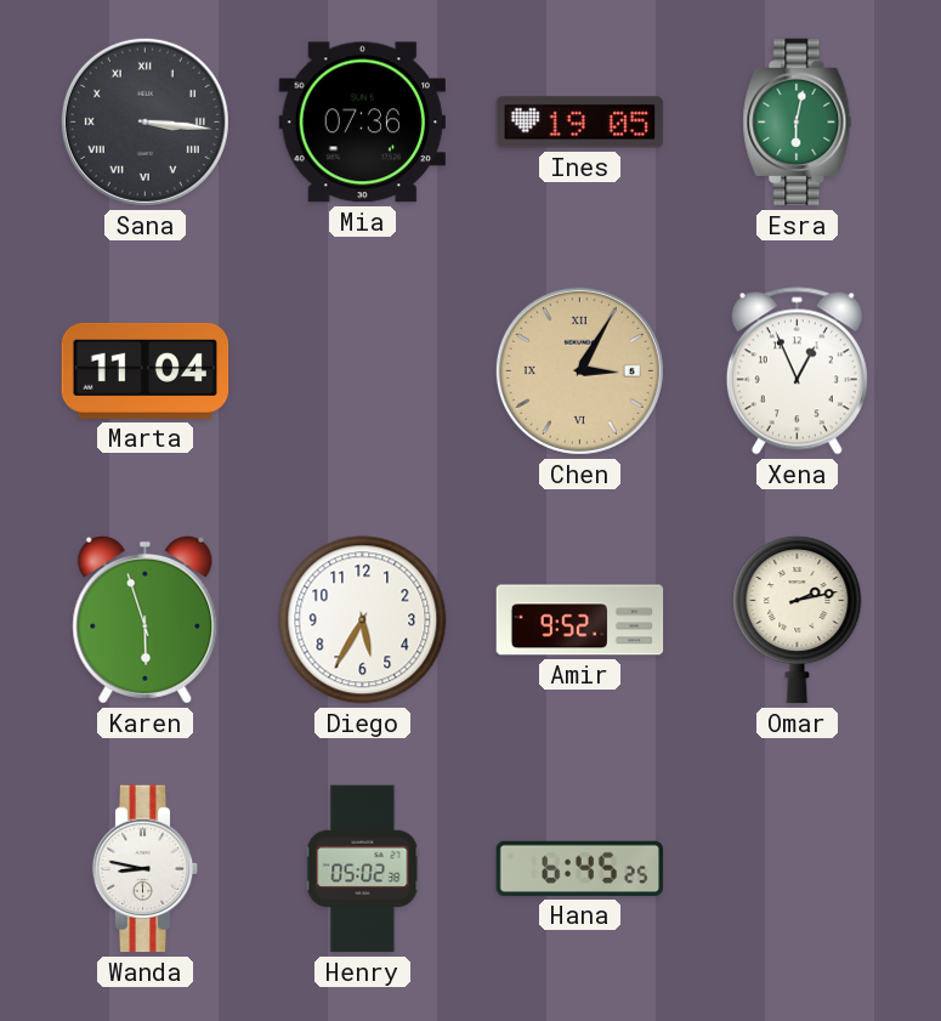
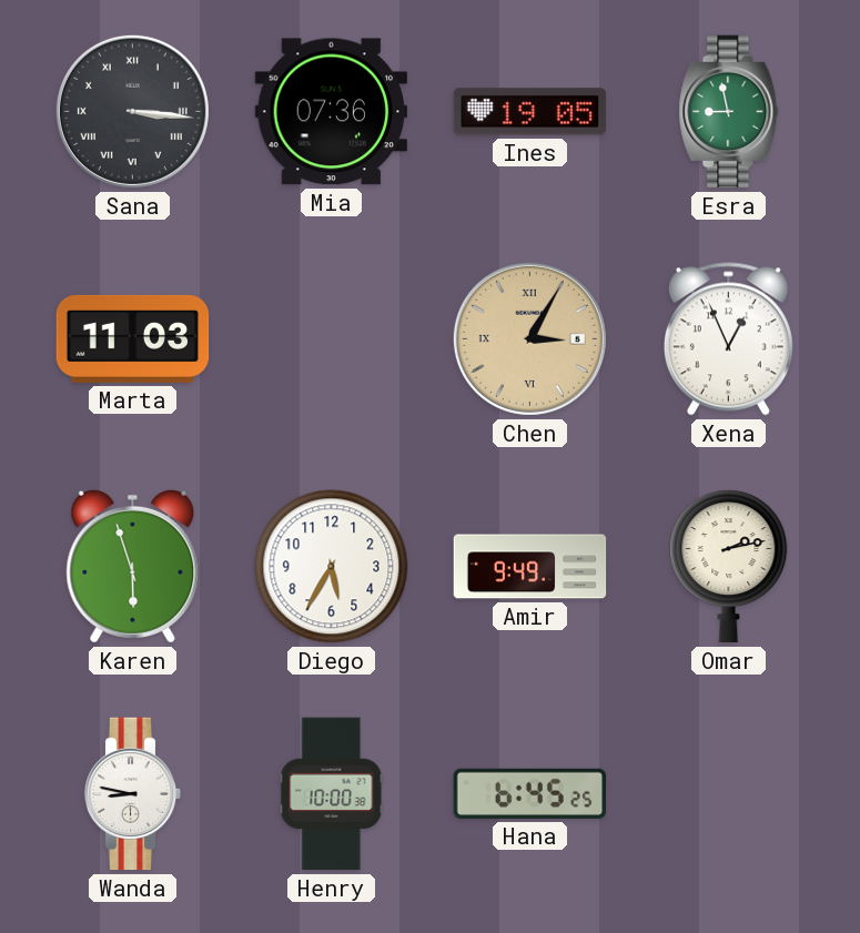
Esra: 6:02 -> 8:58 (729, 112)
Marta: 11:04 -> 11:03 (133, 338)
Amir: 9:52 -> 9:49 (530, 567)
Henry: 05:02 -> 10:00 (332, 794)
